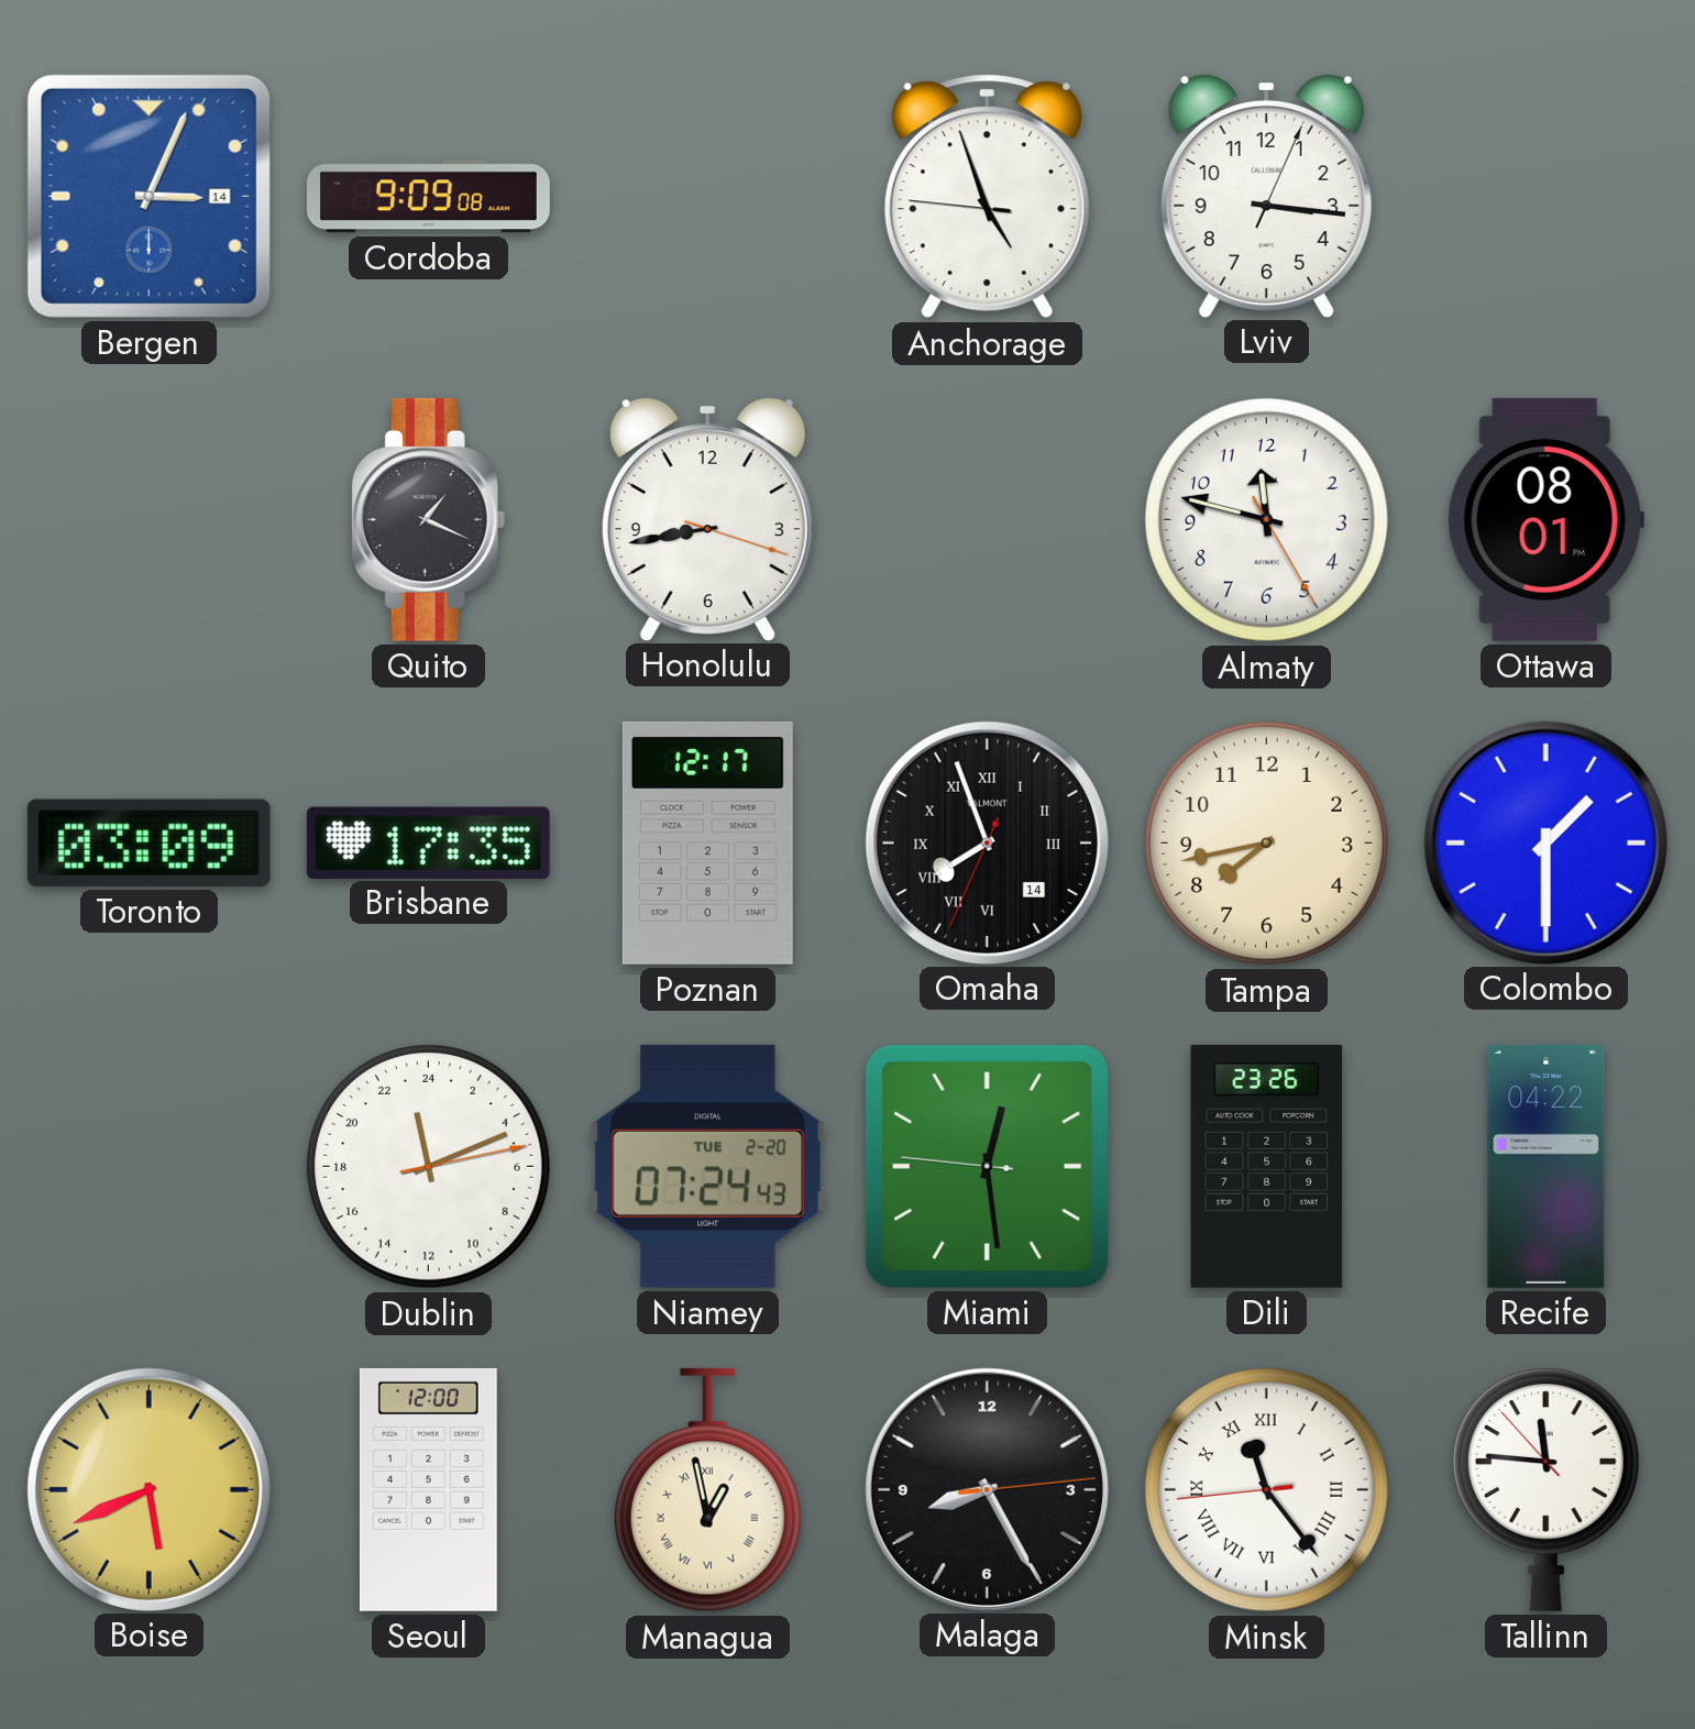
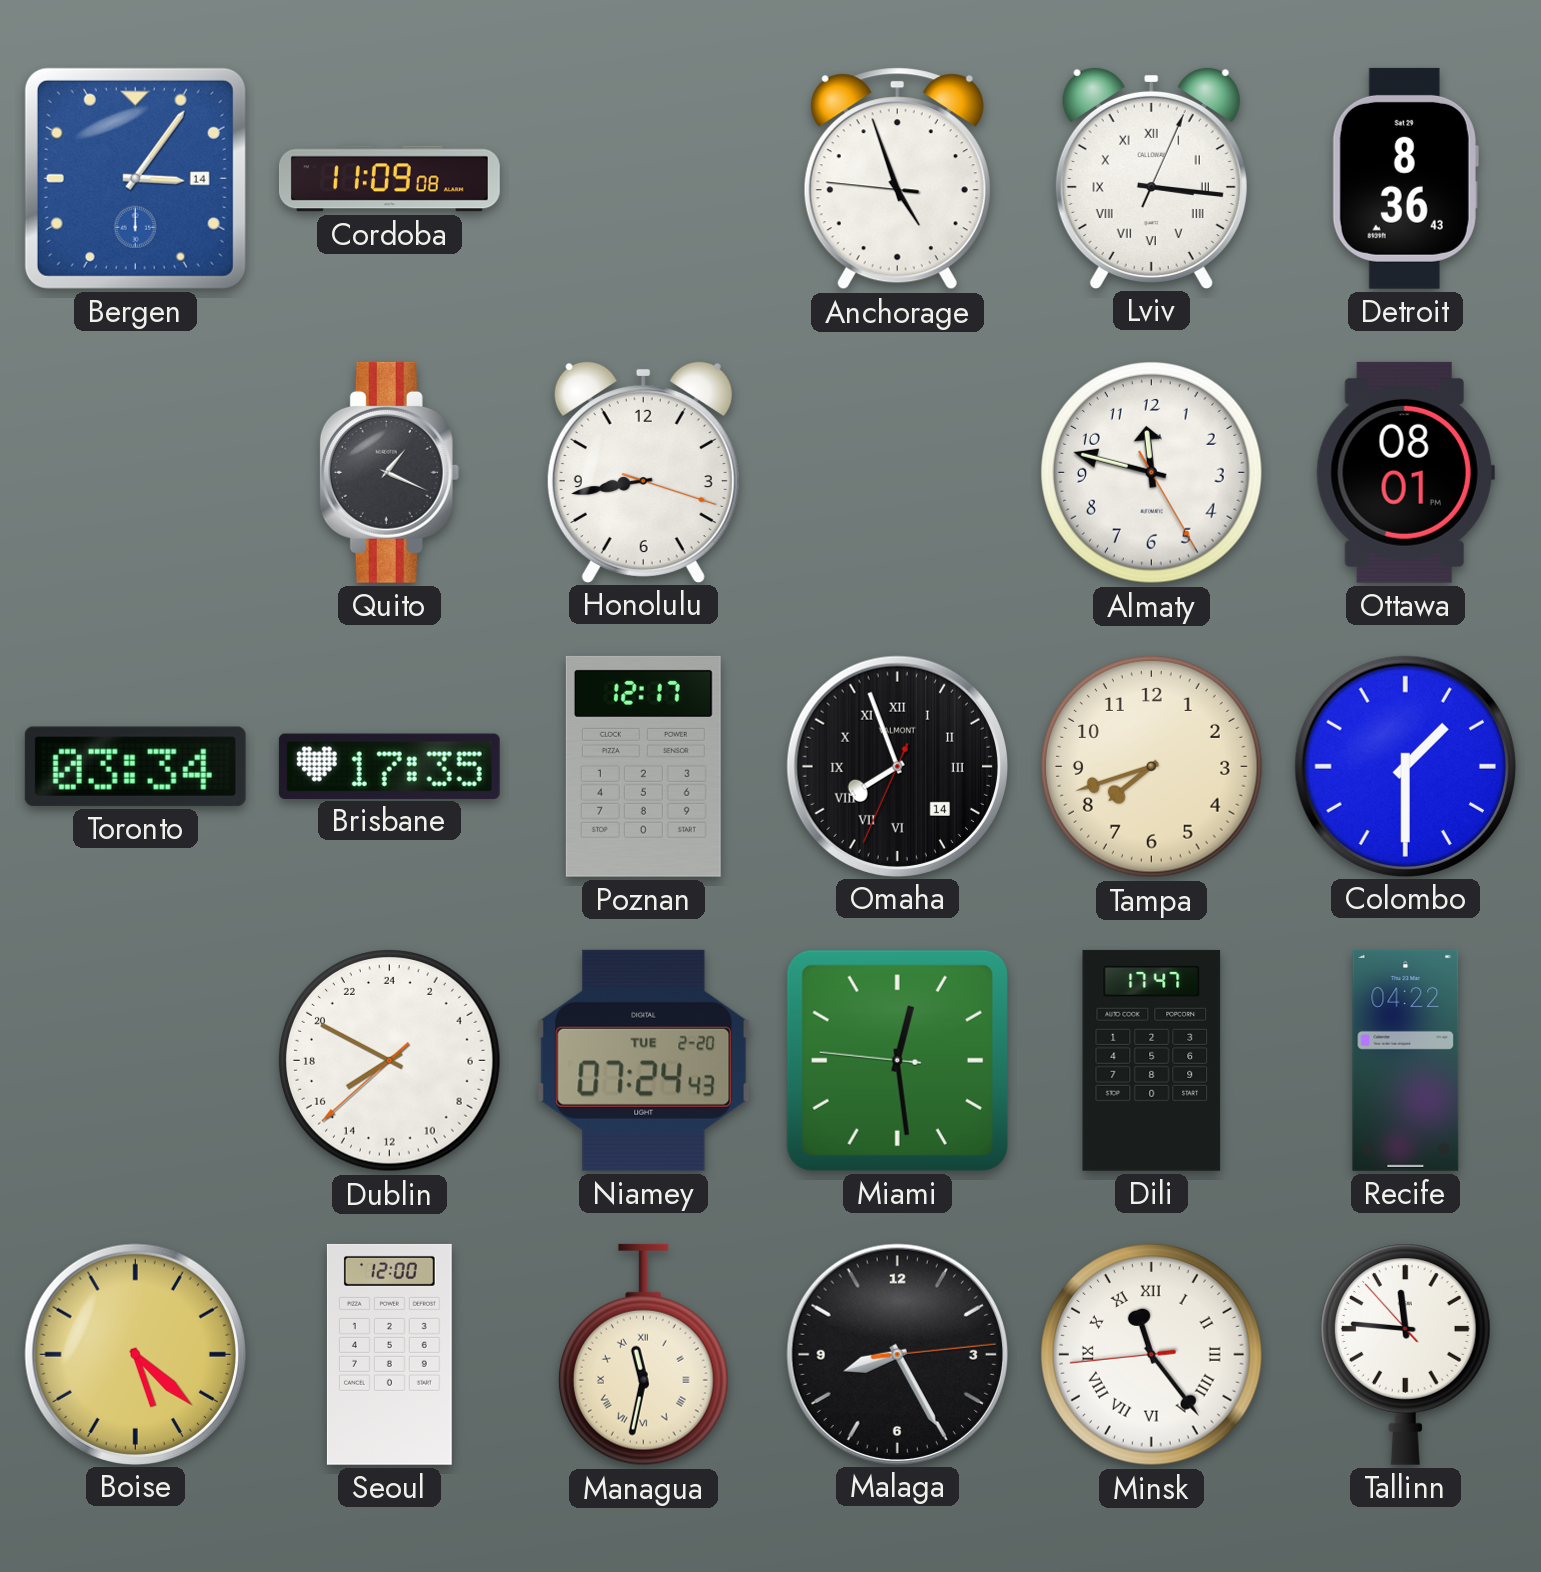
Bergen: 3:04 -> 3:06 (135, 178)
Cordoba: 9:09 -> 11:09 (389, 179)
Lviv numerals: Arabic -> Roman (1151, 177)
Detroit: none -> 8:36 (1405, 178)
Toronto: 03:09 -> 03:34 (135, 766)
Tampa: 7:43 -> 7:42 (1152, 767)
Dublin: 23:11 -> 15:49 (390, 1061)
Dili: 23:26 -> 17:47 (1152, 1060)
Boise: 5:41 -> 5:22 (135, 1354)
Managua: 12:58 -> 11:32 (643, 1355)
